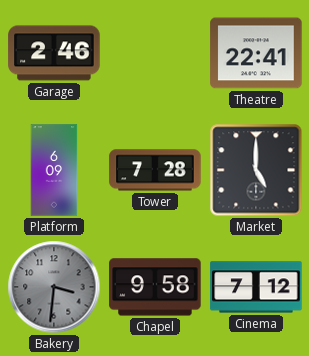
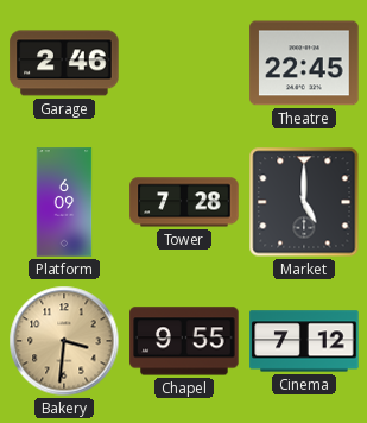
Theatre: 22:41 -> 22:45 (304, 63)
Bakery dial: grey -> champagne (64, 341)
Chapel: 9:58 -> 9:55 (184, 341)
